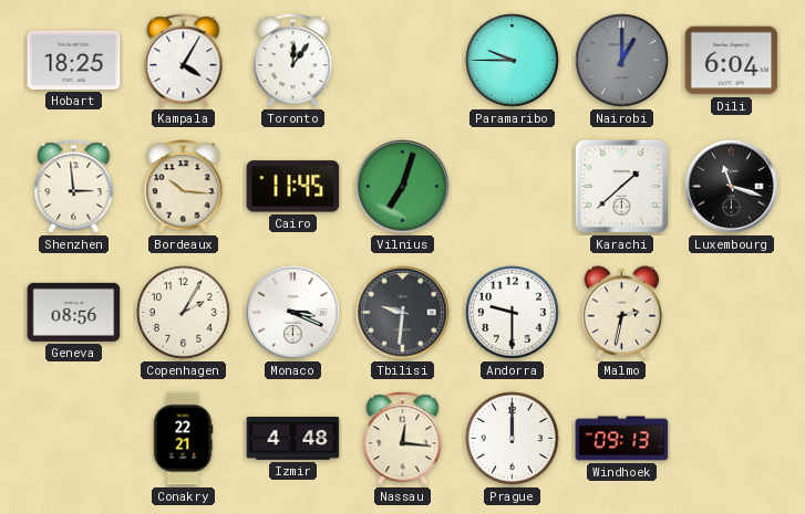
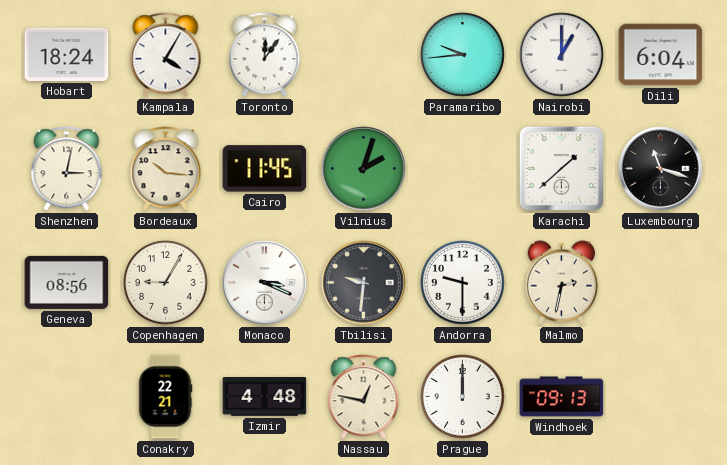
Hobart: 18:25 -> 18:24 (67, 54)
Paramaribo: 9:45 -> 9:44 (463, 55)
Nairobi dial: grey -> white (562, 55)
Shenzhen: 2:59 -> 3:02 (67, 169)
Vilnius: 7:03 -> 2:03 (364, 169)
Copenhagen: 2:05 -> 9:05 (166, 283)
Nassau: 12:16 -> 12:47 (364, 397)
